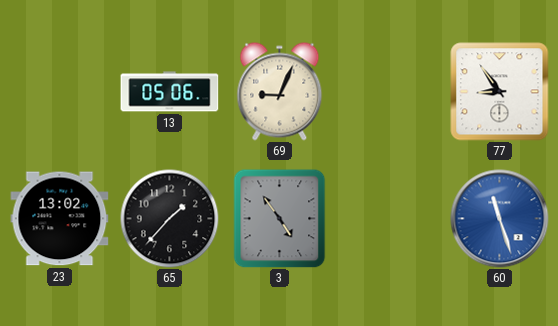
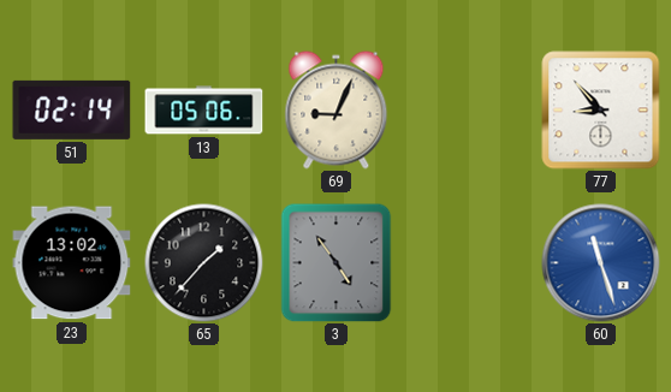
51: none -> 02:14 (72, 109)
77: 8:54 -> 8:53 (601, 111)
